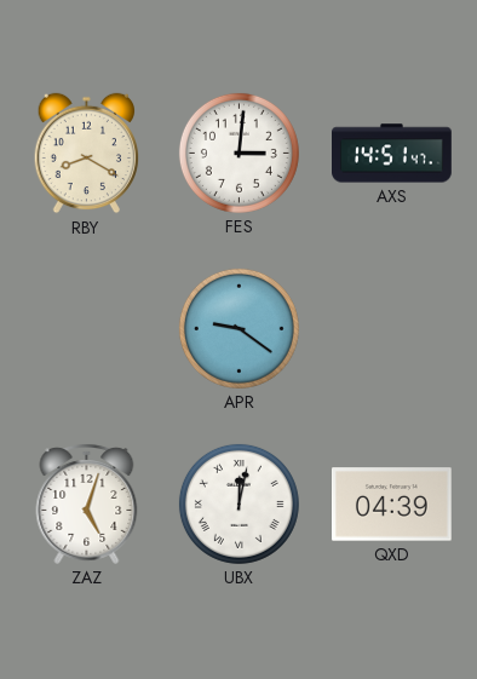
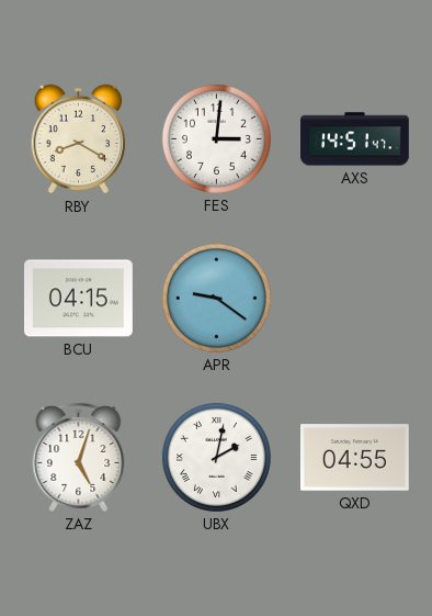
BCU: none -> 04:15 (79, 299)
UBX: 12:02 -> 2:02 (216, 457)
QXD: 04:39 -> 04:55 (355, 458)
